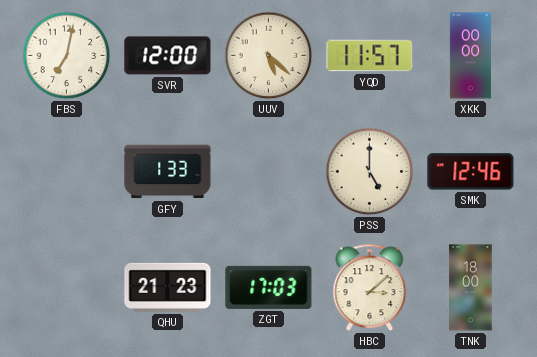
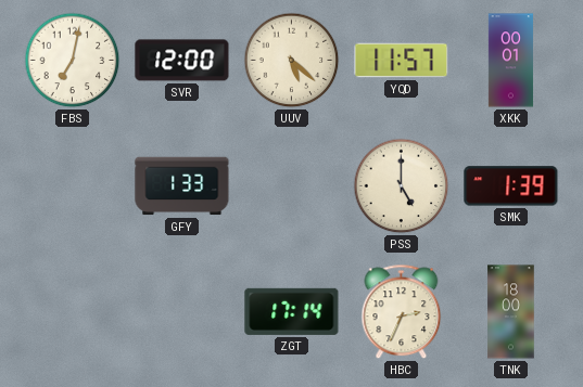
XKK: 00:00 -> 00:01 (510, 61)
SMK: 12:46 -> 1:39 (511, 186)
QHU: 21:23 -> none (168, 287)
ZGT: 17:03 -> 17:14 (292, 311)
HBC: 3:08 -> 2:34 (402, 312)
